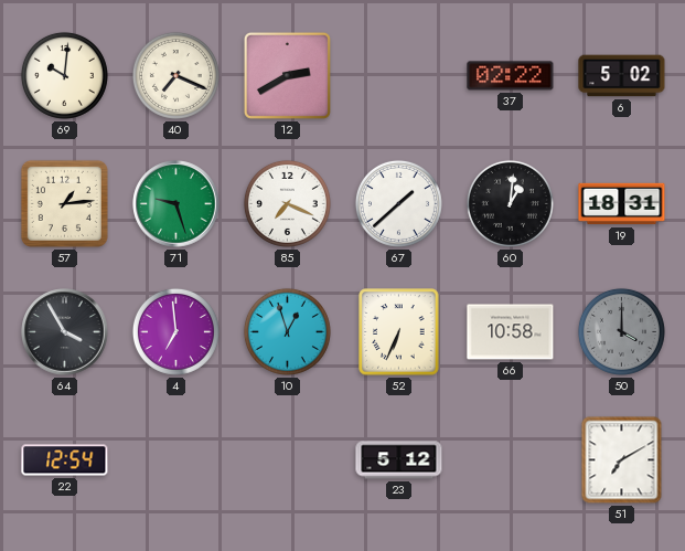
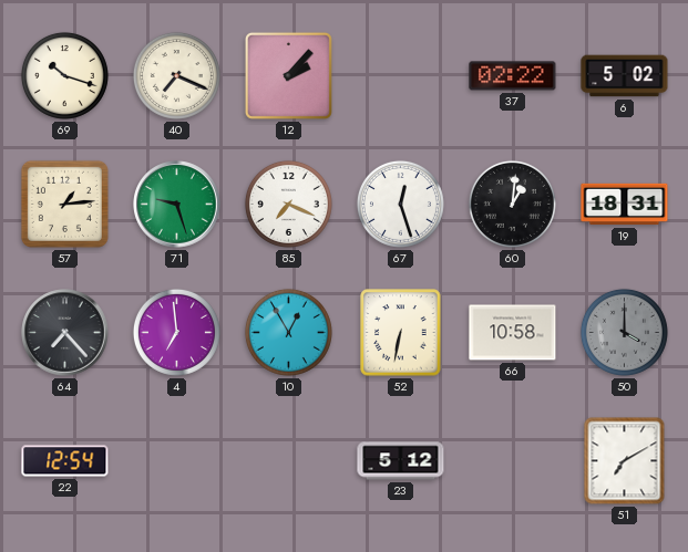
69: 10:01 -> 10:18 (64, 75)
12: 2:40 -> 2:07 (288, 75)
67: 1:38 -> 12:27 (400, 204)
64: 3:55 -> 7:23 (65, 333)
10: 12:57 -> 12:55 (288, 332)
52: 6:34 -> 6:32 (401, 333)
